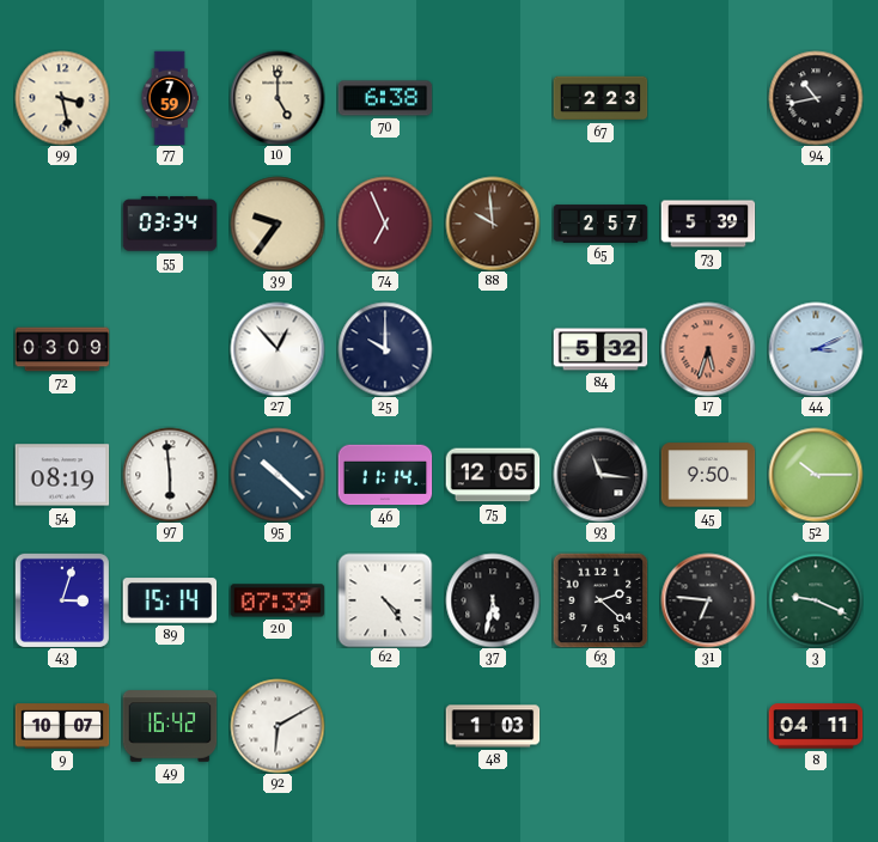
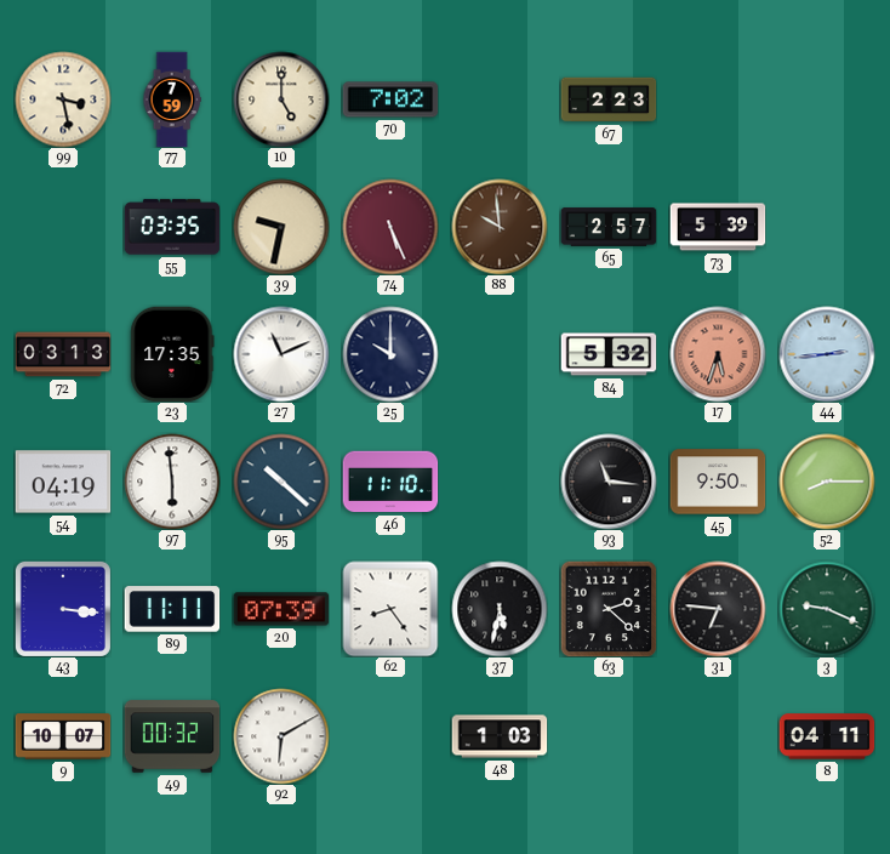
70: 6:38 -> 7:02 (390, 99)
94: 10:43 -> none (816, 98)
55: 03:34 -> 03:35 (172, 227)
39: 9:36 -> 9:32 (281, 227)
74: 6:56 -> 5:26 (390, 227)
72: 03:09 -> 03:13 (63, 354)
23: none -> 17:35 (172, 354)
27: 12:53 -> 11:11 (281, 354)
44: 3:11 -> 2:44 (827, 354)
54: 08:19 -> 04:19 (63, 482)
46: 11:14 -> 11:10 (390, 482)
75: 12:05 -> none (493, 475)
52: 10:15 -> 8:15 (827, 482)
43: 3:03 -> 3:16 (63, 609)
89: 15:14 -> 11:11 (172, 609)
62: 4:24 -> 8:24 (390, 609)
49: 16:42 -> 00:32 (172, 736)
